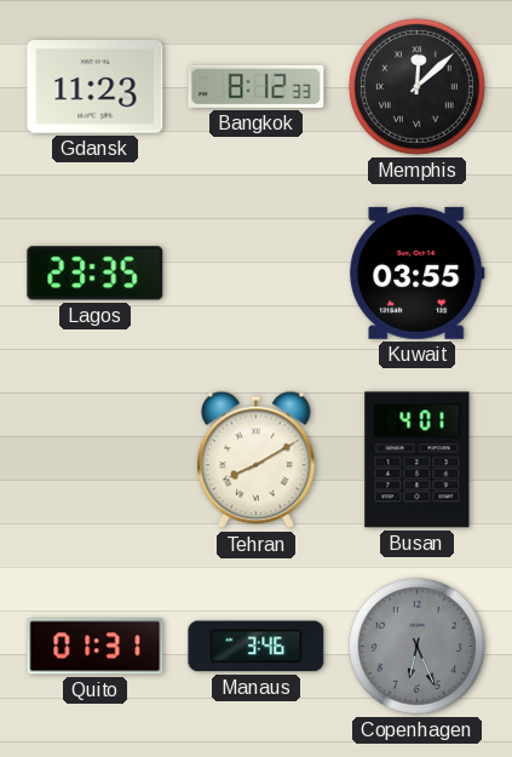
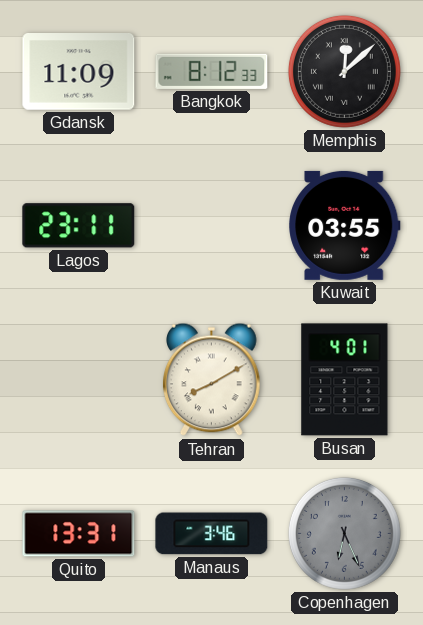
Gdansk: 11:23 -> 11:09 (79, 72)
Lagos: 23:35 -> 23:11 (79, 226)
Quito: 01:31 -> 13:31 (79, 534)
